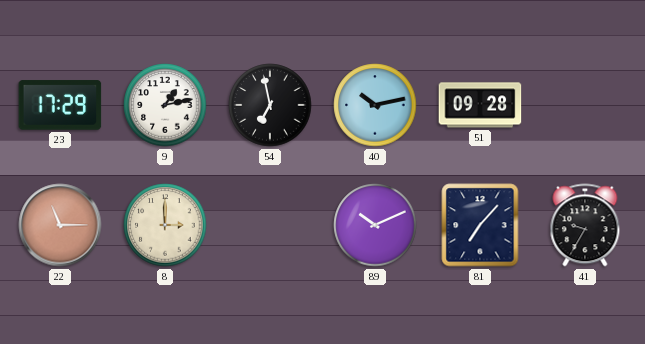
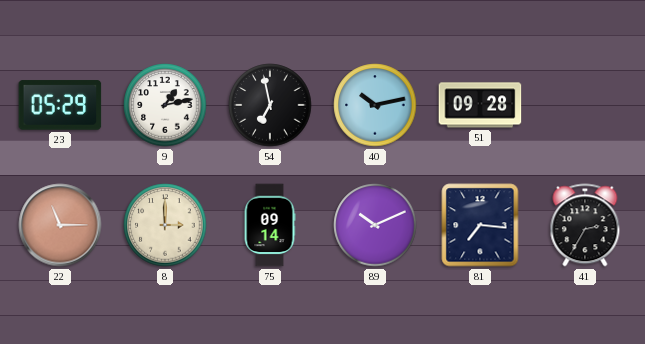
23: 17:29 -> 05:29 (60, 105)
75: none -> 09:14 (270, 225)
81: 7:07 -> 7:16 (480, 225)
41: 9:35 -> 2:35 (585, 225)
